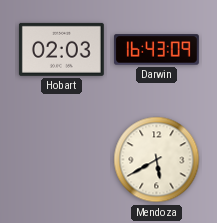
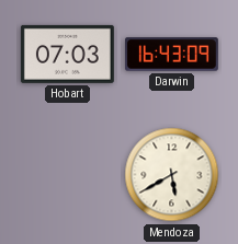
Hobart: 02:03 -> 07:03 (67, 54)
